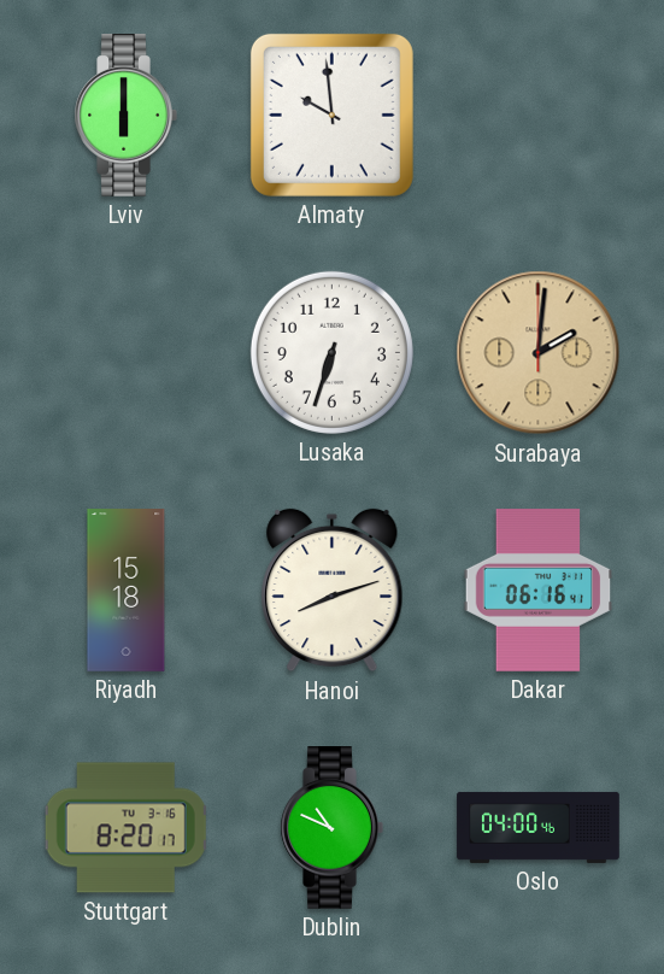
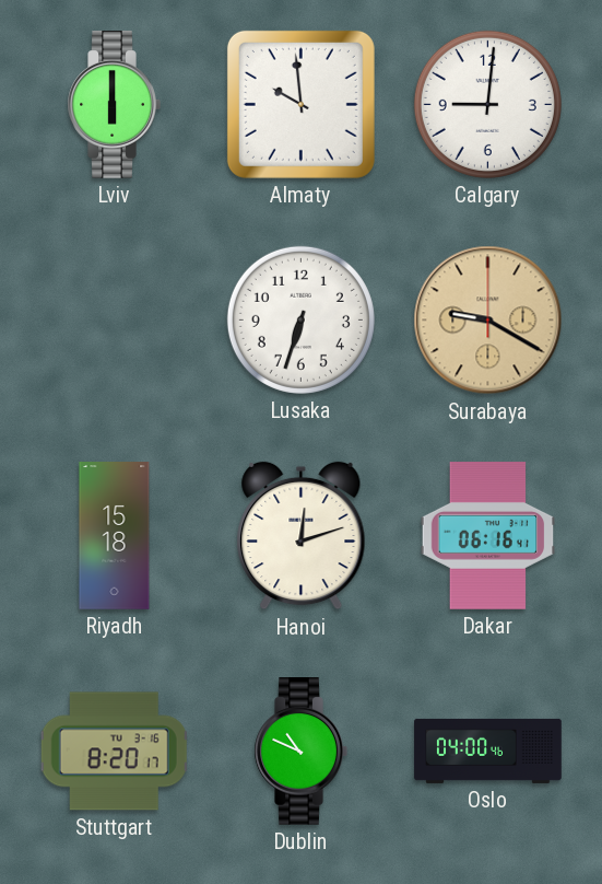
Calgary: none -> 9:01 (487, 104)
Surabaya: 2:01 -> 9:20 (488, 321)
Hanoi: 8:12 -> 12:12 (302, 536)
